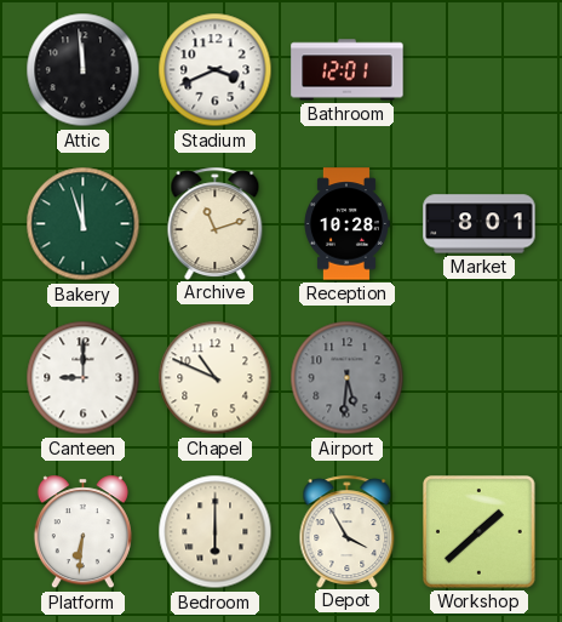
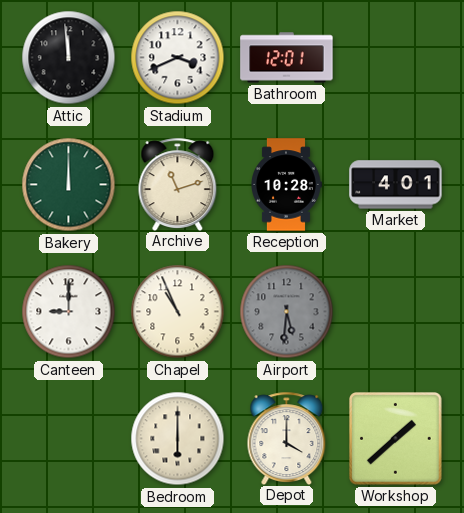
Bakery: 11:57 -> 12:00 (69, 185)
Market: 8:01 -> 4:01 (396, 185)
Chapel: 10:49 -> 10:56 (178, 312)
Platform: 6:31 -> none (82, 532)
Depot: 3:55 -> 4:00 (287, 438)
